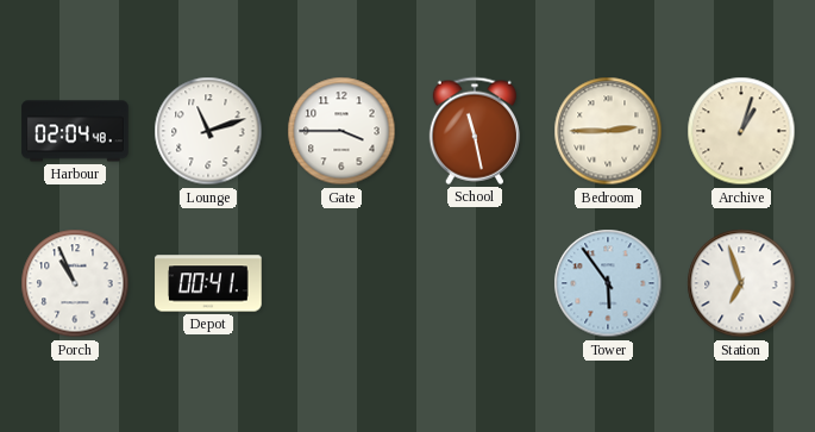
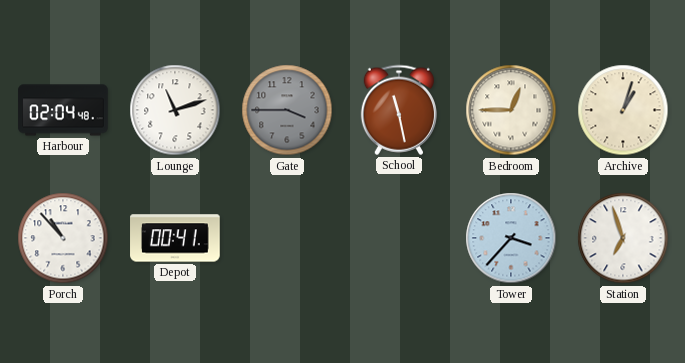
Gate dial: white -> grey (287, 110)
Bedroom: 2:45 -> 12:45 (511, 110)
Porch: 10:56 -> 10:53 (63, 238)
Tower: 5:54 -> 3:37 (511, 238)
